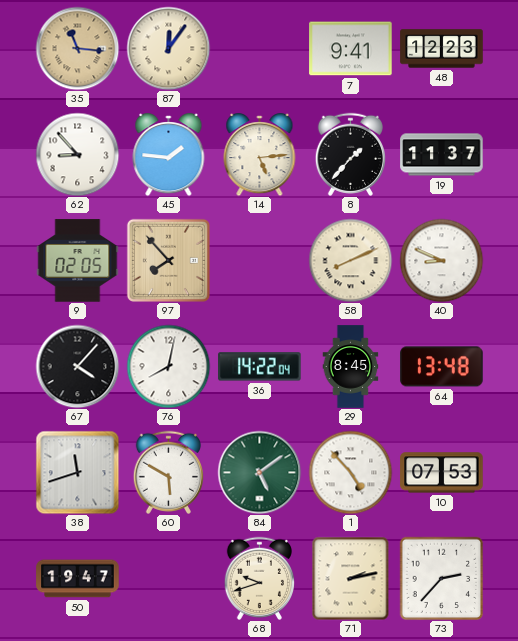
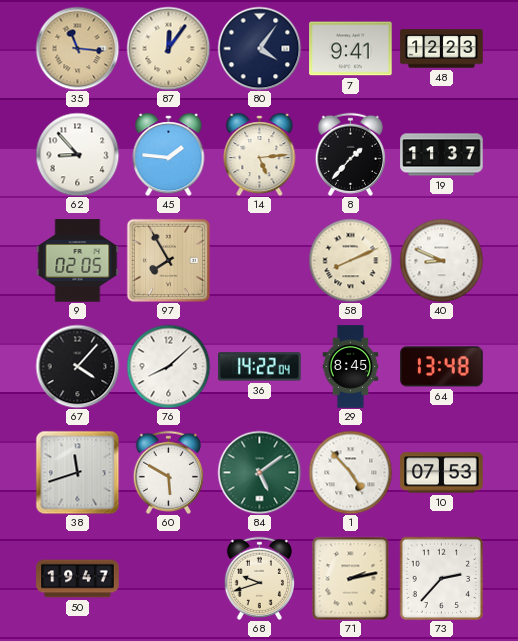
80: none -> 4:06 (259, 48)
97: 7:53 -> 7:55 (168, 260)
76: 8:02 -> 8:08 (168, 366)
